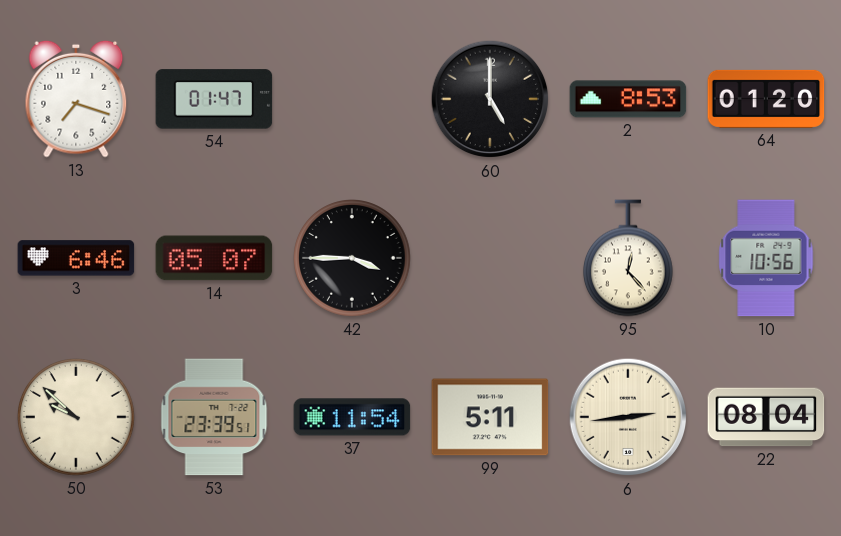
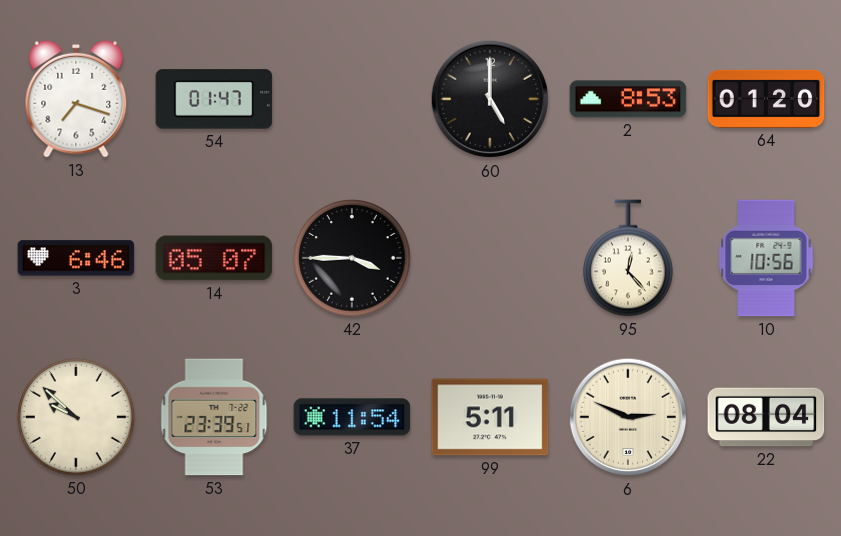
6: 2:44 -> 2:49 (628, 417)
